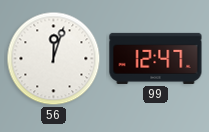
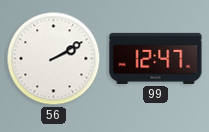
56: 12:03 -> 2:10 (54, 59)
